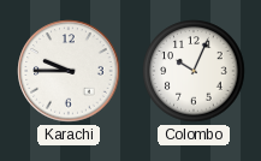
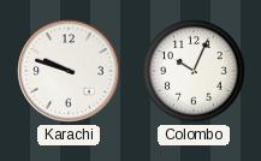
Karachi: 9:45 -> 9:48 (69, 71)
